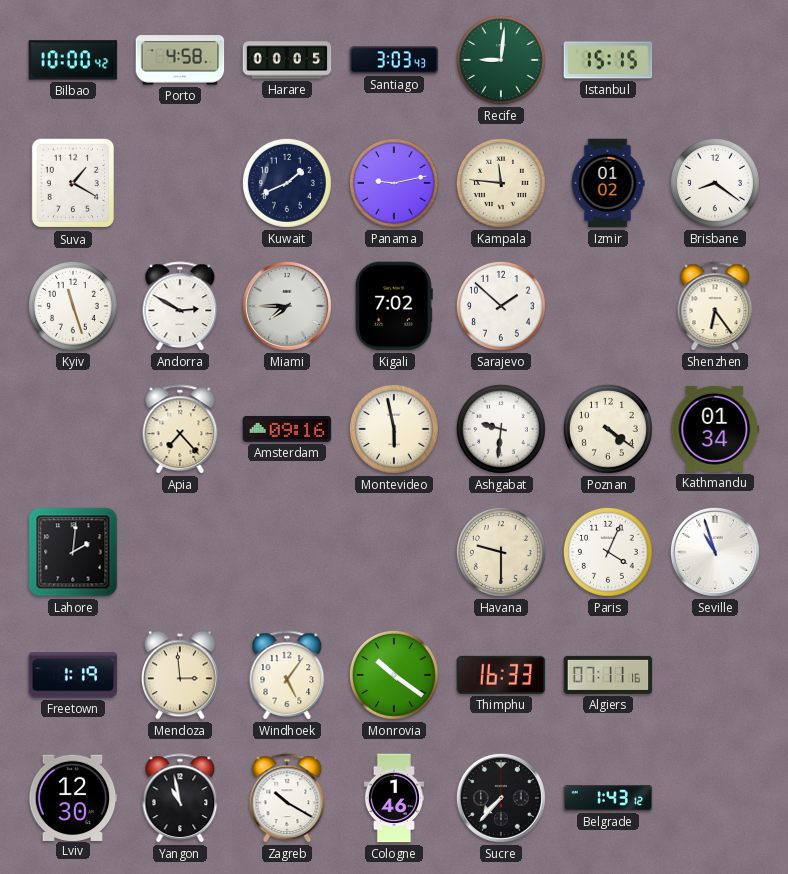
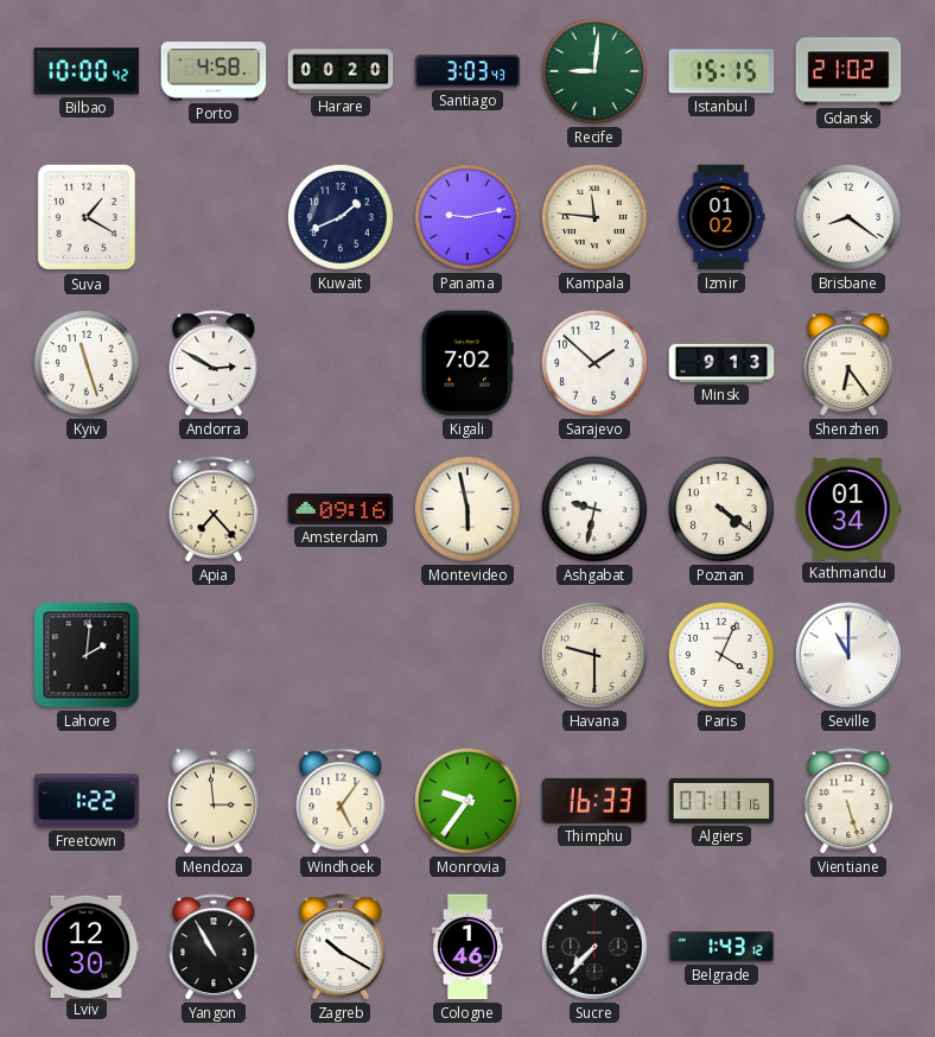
Harare: 00:05 -> 00:20 (341, 71)
Gdansk: none -> 21:02 (848, 71)
Miami: 7:45 -> none (287, 306)
Minsk: none -> 9:13 (721, 363)
Ashgabat: 9:31 -> 9:32 (594, 509)
Seville: 10:57 -> 11:00 (848, 655)
Freetown: 1:19 -> 1:22 (87, 801)
Monrovia: 10:21 -> 9:36 (467, 801)
Vientiane: none -> 5:27 (848, 801)
Yangon: 10:58 -> 10:55 (214, 947)
